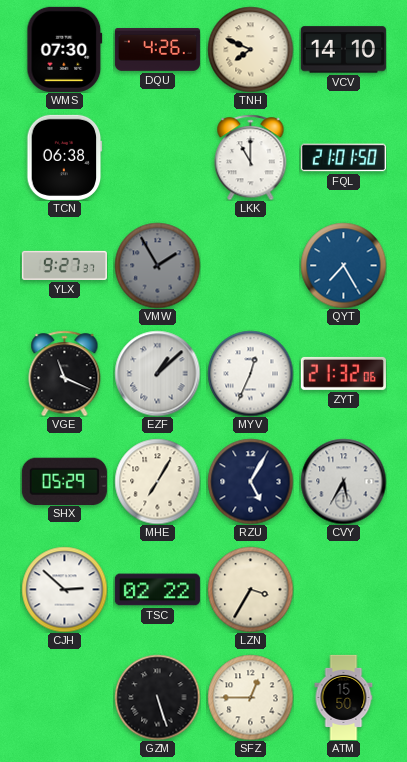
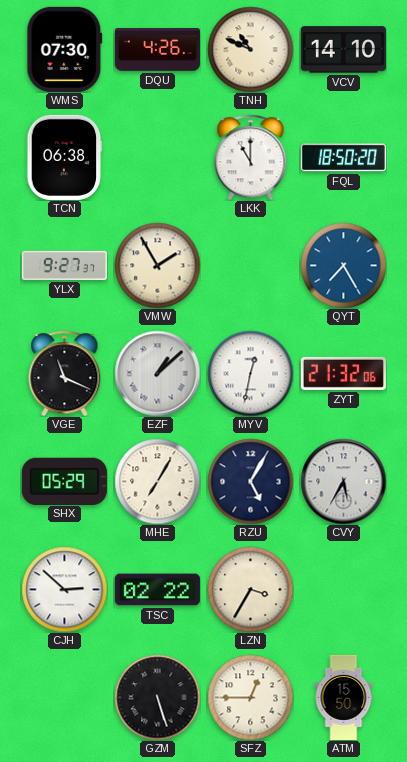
TNH: 7:49 -> 10:49 (250, 49)
FQL: 21:01 -> 18:50 (343, 158)
VMW dial: grey -> cream (157, 265)
MYV: 12:34 -> 12:32 (250, 373)
